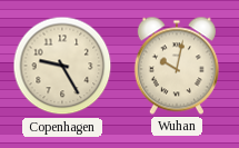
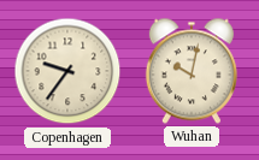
Copenhagen: 9:25 -> 9:36 (67, 71)
